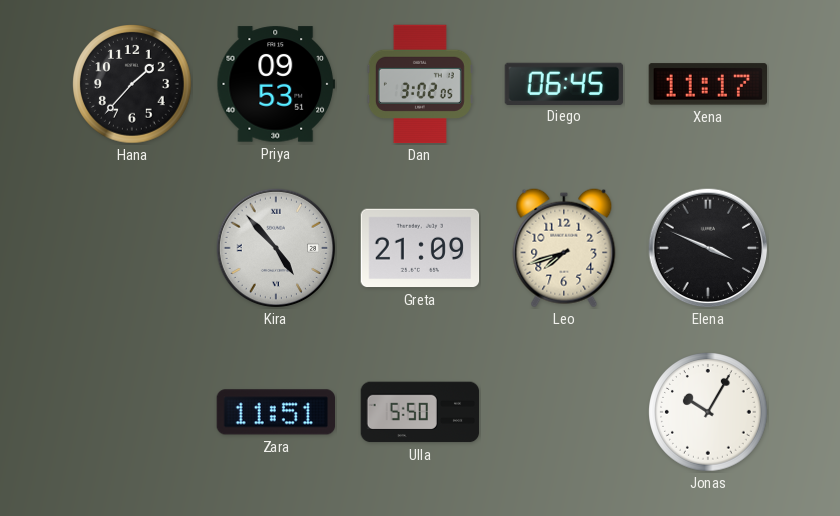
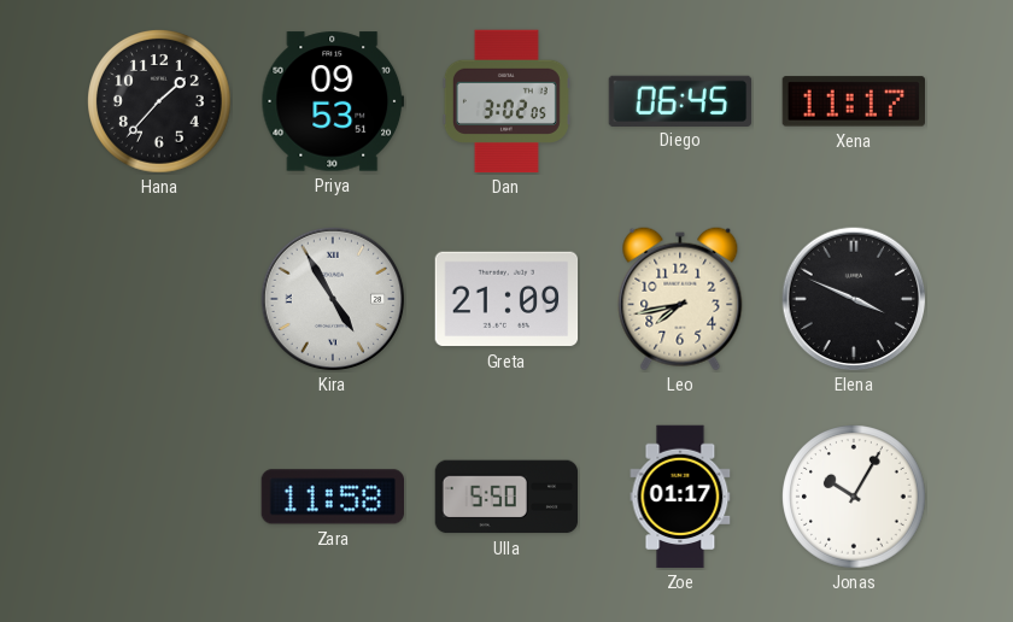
Kira: 4:53 -> 4:55 (333, 299)
Leo: 7:42 -> 7:43 (680, 299)
Zara: 11:51 -> 11:58 (332, 497)
Zoe: none -> 01:17 (680, 497)
